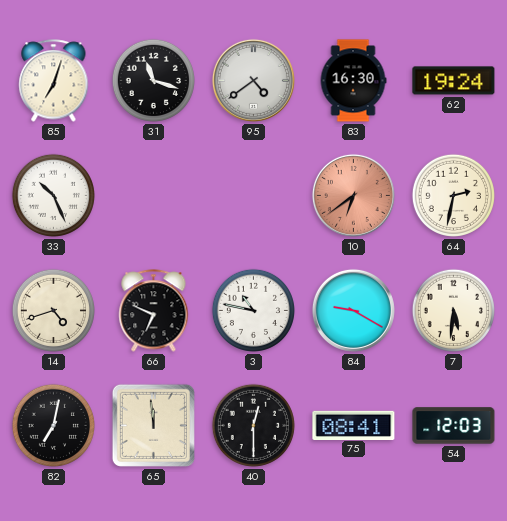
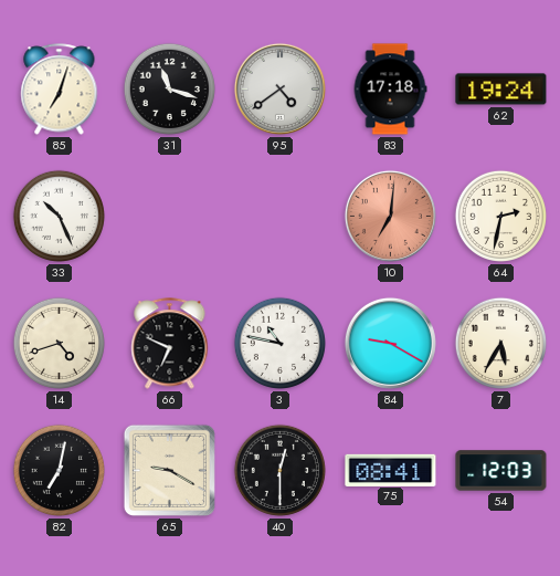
83: 16:30 -> 17:18 (390, 90)
10: 6:39 -> 7:01 (390, 216)
7: 5:31 -> 5:35 (500, 343)
65: 11:59 -> 9:20 (169, 470)
